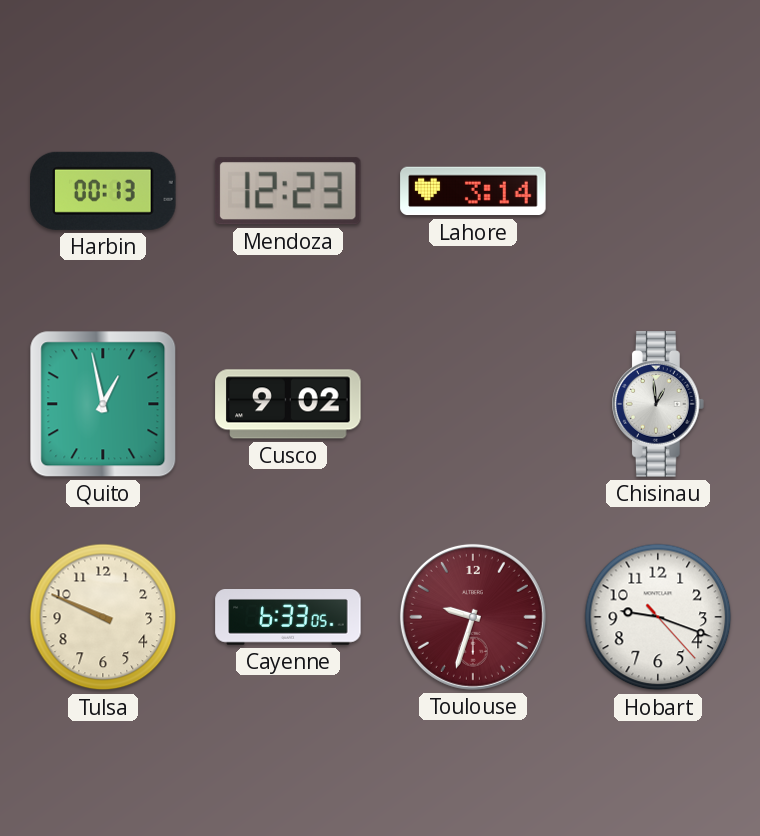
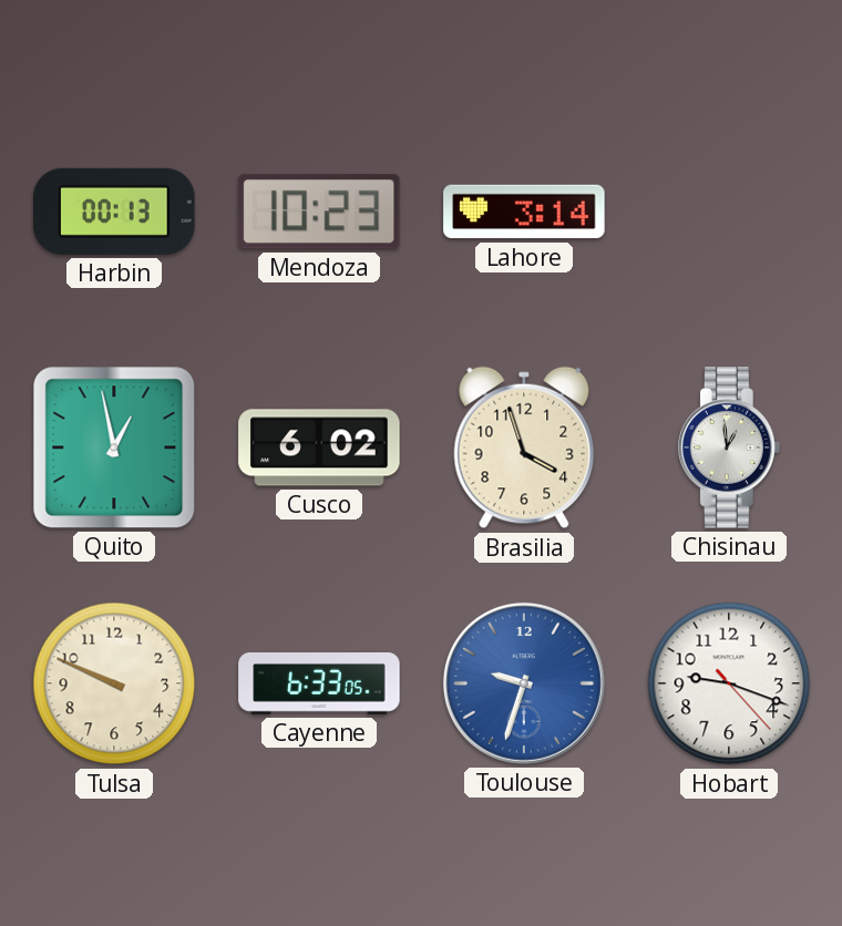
Mendoza: 12:23 -> 10:23 (319, 212)
Cusco: 9:02 -> 6:02 (319, 447)
Brasilia: none -> 3:57 (524, 447)
Toulouse dial: burgundy -> blue (524, 683)
